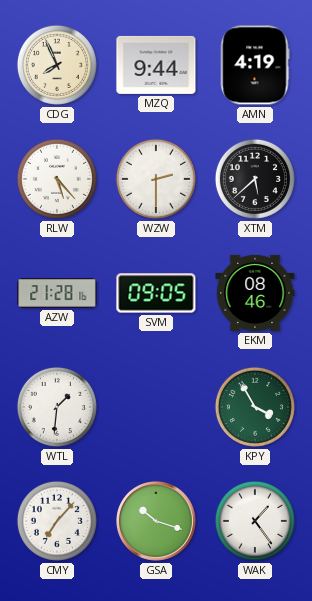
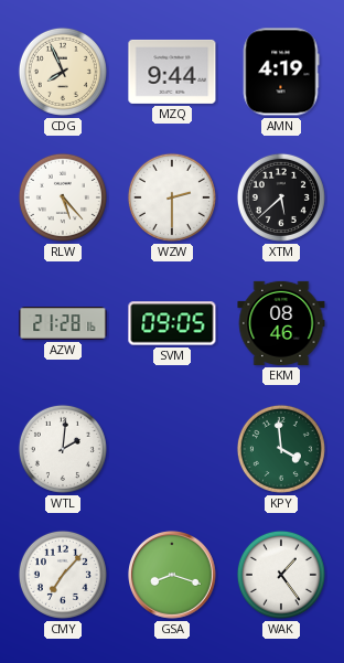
WTL: 1:31 -> 2:01 (63, 449)
KPY: 3:55 -> 3:59 (281, 449)
GSA: 10:18 -> 8:18 (173, 576)
